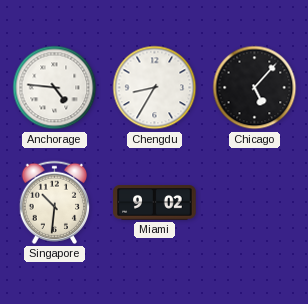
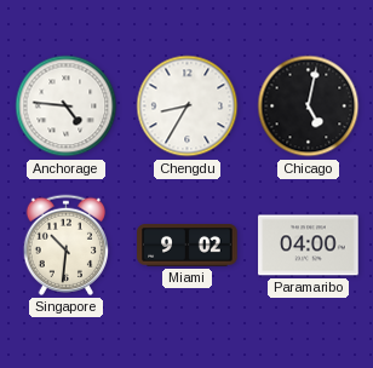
Chicago: 5:07 -> 5:02 (309, 107)
Paramaribo: none -> 04:00 (309, 246)
